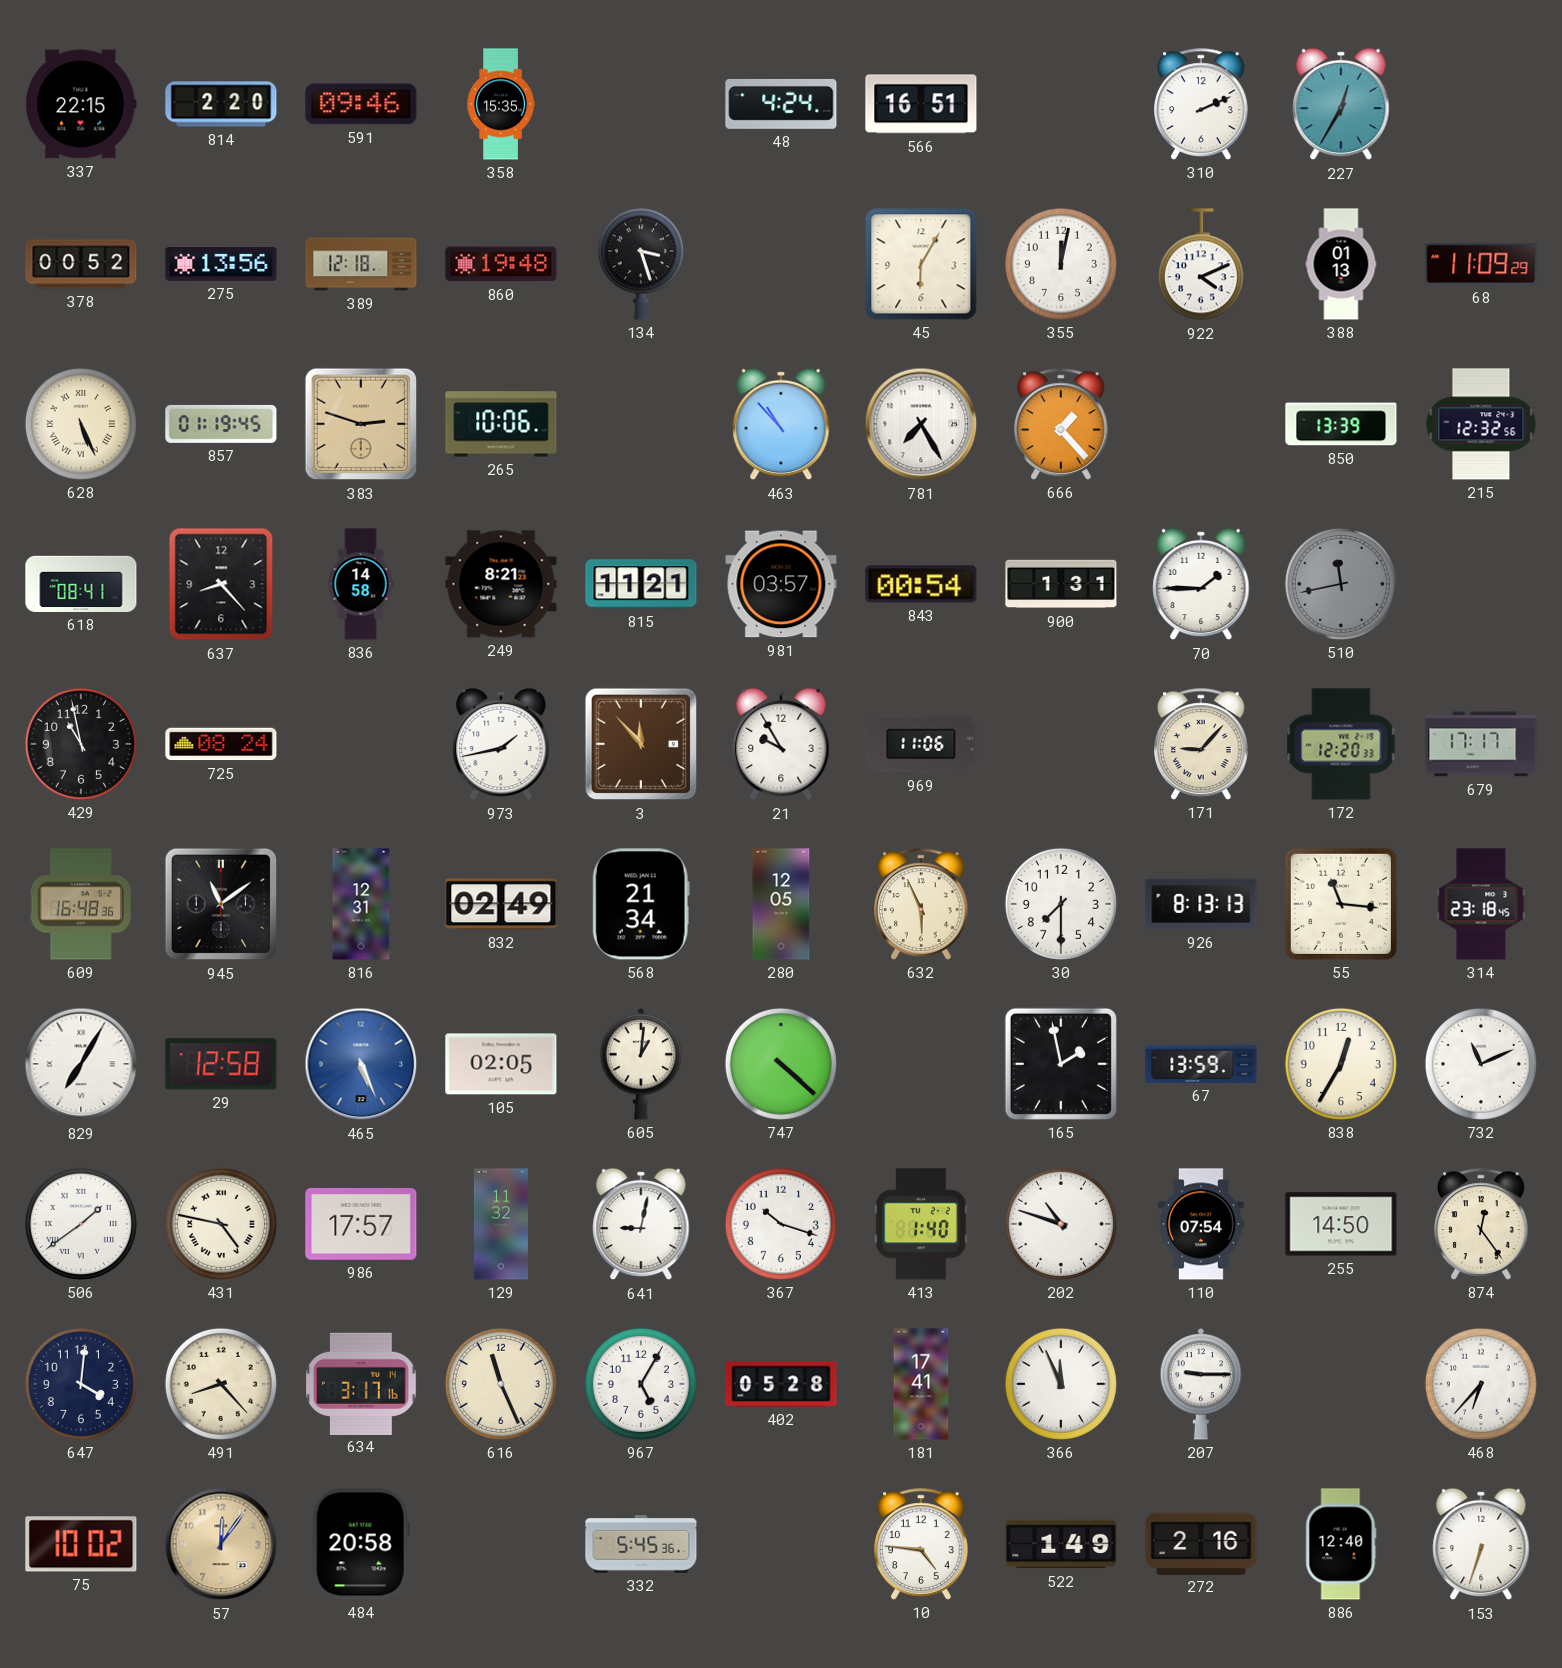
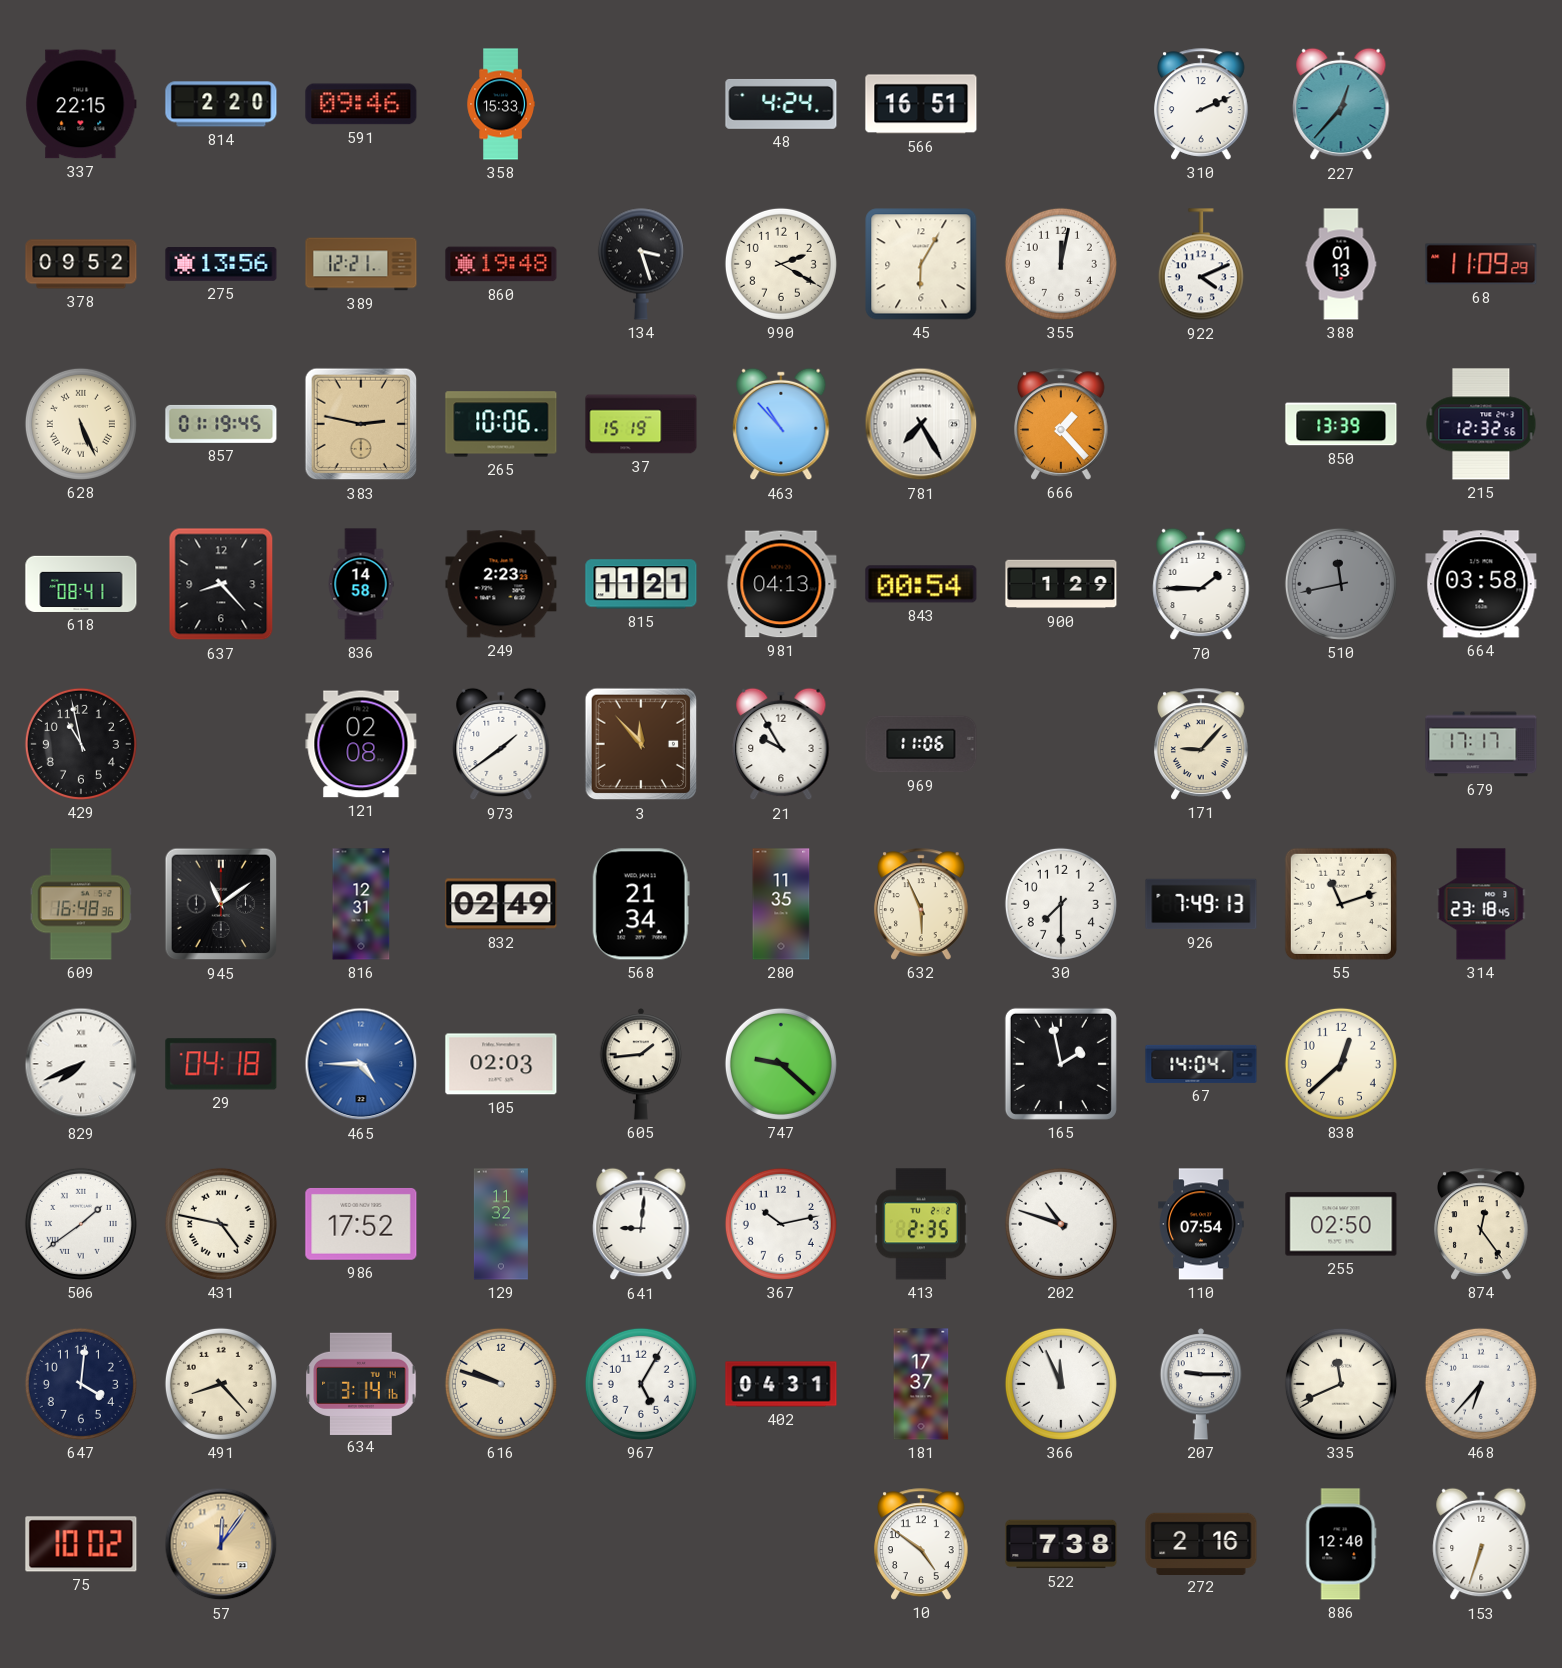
358: 15:35 -> 15:33 (501, 104)
227: 12:35 -> 12:37 (1341, 104)
378: 00:52 -> 09:52 (81, 264)
389: 12:18 -> 12:21 (361, 264)
990: none -> 2:20 (781, 264)
383: 2:48 -> 2:47 (361, 424)
37: none -> 15:19 (641, 424)
249: 8:21 -> 2:23 (501, 584)
981: 03:57 -> 04:13 (781, 584)
900: 1:31 -> 1:29 (1061, 584)
664: none -> 03:58 (1481, 584)
725: 08:24 -> none (221, 744)
121: none -> 02:08 (361, 744)
973: 1:43 -> 1:39 (501, 744)
172: 12:20 -> none (1341, 744)
280: 12:05 -> 11:35 (781, 904)
926: 8:13 -> 7:49 (1201, 904)
55: 11:16 -> 11:12 (1341, 904)
829: 7:05 -> 7:41 (81, 1064)
29: 12:58 -> 04:18 (221, 1064)
465: 5:26 -> 4:45 (361, 1064)
105: 02:05 -> 02:03 (501, 1064)
605: 1:01 -> 1:44 (641, 1064)
747: 4:22 -> 9:22 (781, 1064)
67: 13:59 -> 14:04 (1201, 1064)
838: 12:35 -> 12:38 (1341, 1064)
732: 11:11 -> none (1481, 1064)
986: 17:57 -> 17:52 (361, 1224)
641: 9:02 -> 9:01 (641, 1224)
367: 10:18 -> 10:13 (781, 1224)
413: 1:40 -> 2:35 (921, 1224)
255: 14:50 -> 02:50 (1341, 1224)
634: 3:17 -> 3:14 (361, 1383)
616: 11:26 -> 9:48 (501, 1384)
402: 05:28 -> 04:31 (781, 1384)
181: 17:41 -> 17:37 (921, 1384)
335: none -> 11:41 (1341, 1384)
484: 20:58 -> none (361, 1544)
332: 5:45 -> none (641, 1544)
10: 4:46 -> 4:51 (921, 1544)
522: 1:49 -> 7:38 (1061, 1544)
